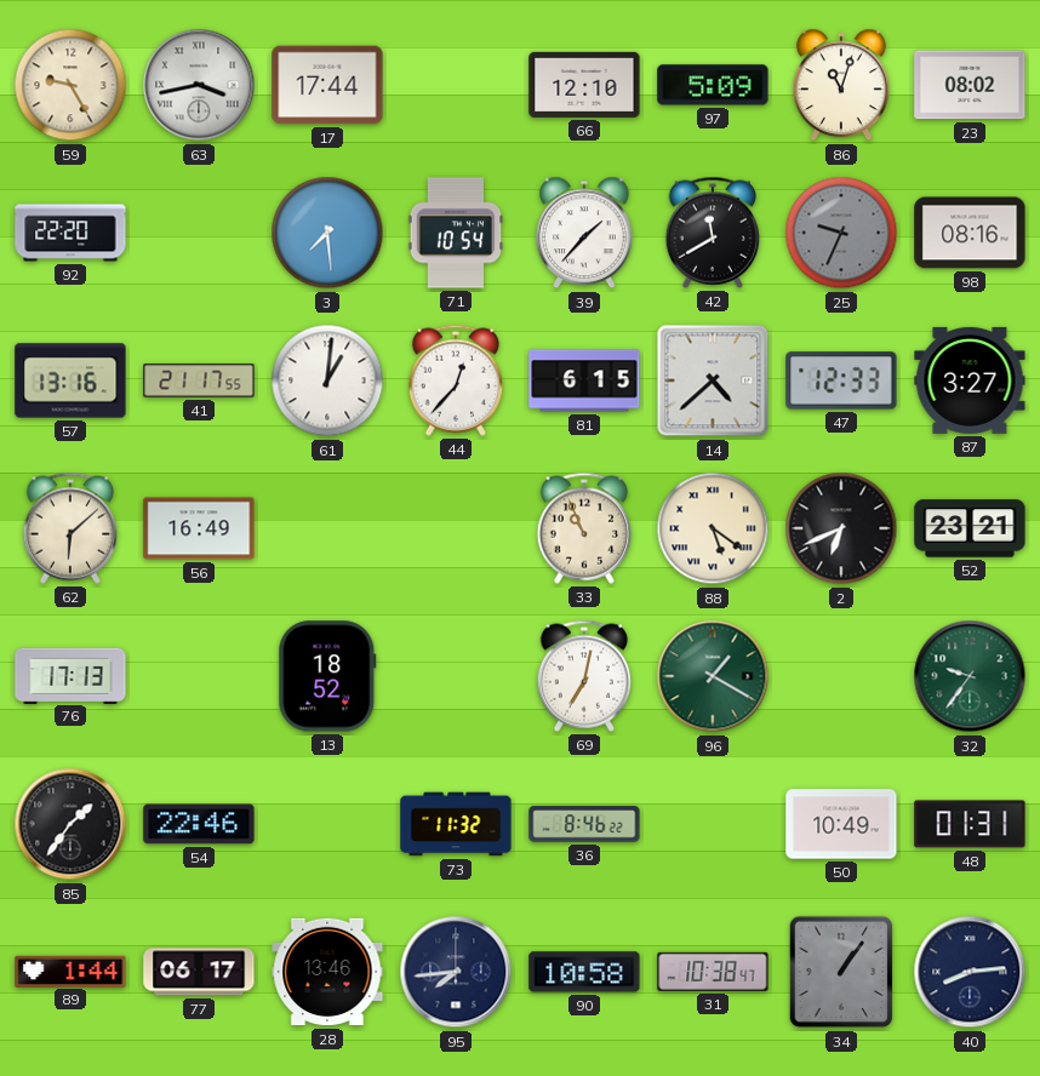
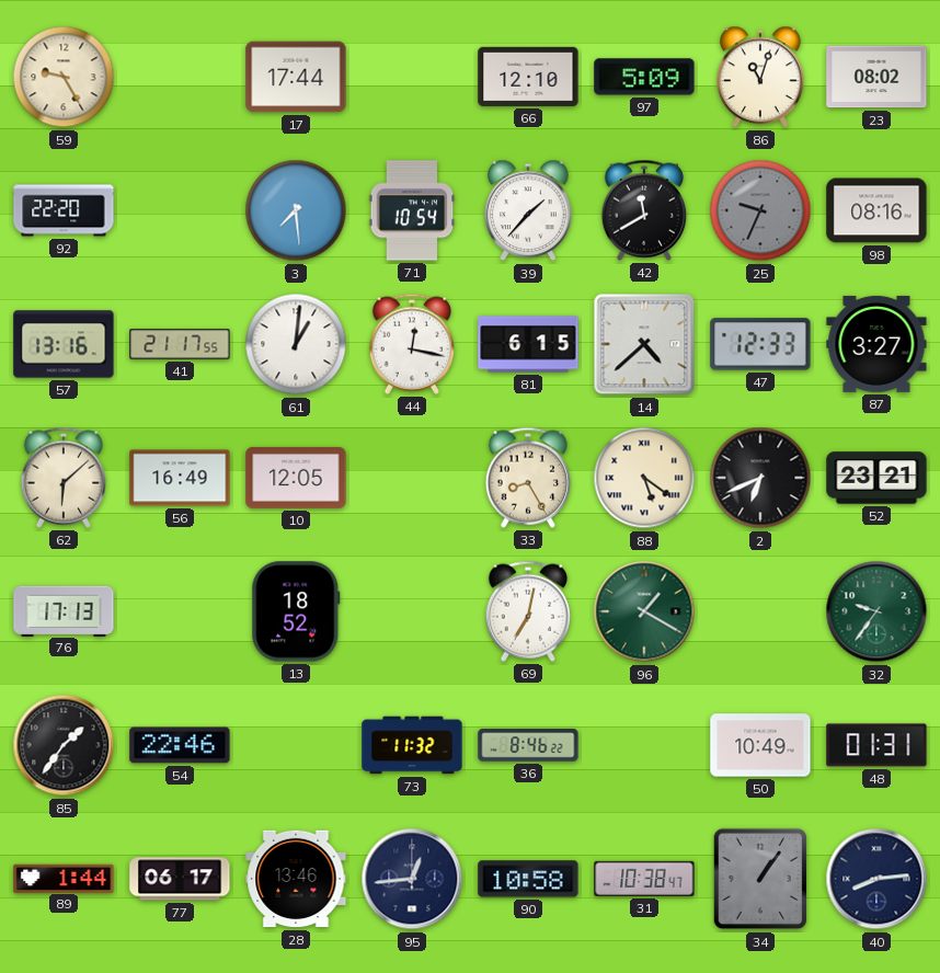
63: 3:43 -> none (199, 85)
44: 12:37 -> 12:17 (411, 344)
10: none -> 12:05 (296, 478)
33: 10:56 -> 8:25 (527, 478)
95: 7:44 -> 12:44 (412, 879)
